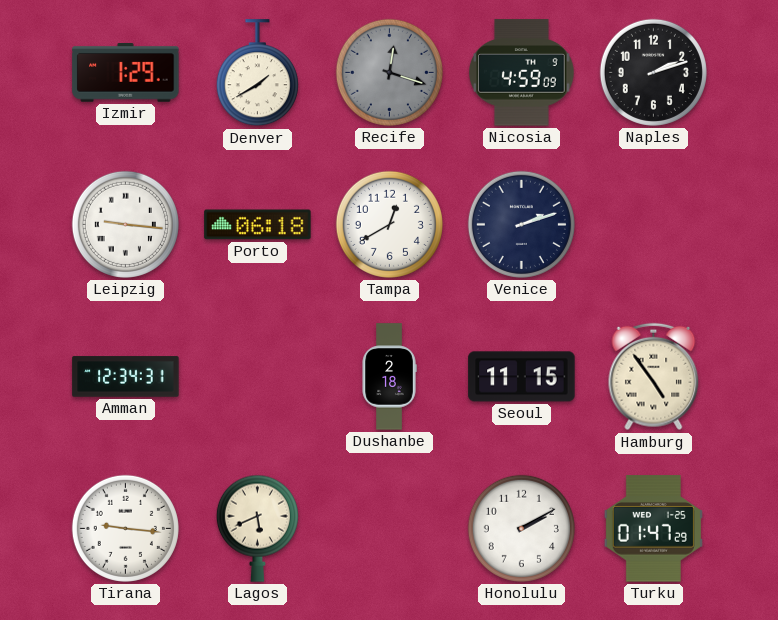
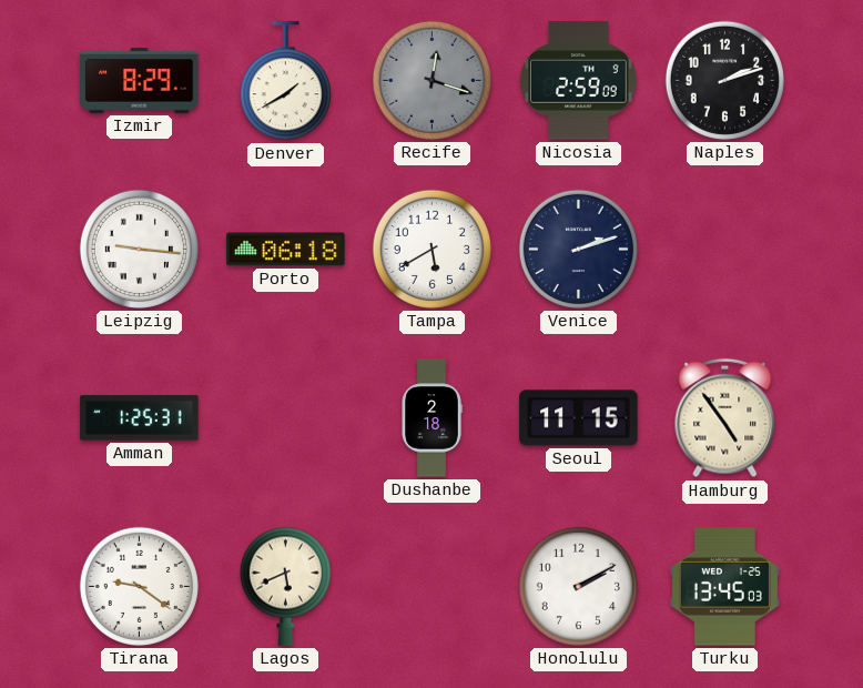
Izmir: 1:29 -> 8:29 (140, 81)
Nicosia: 4:59 -> 2:59 (579, 81)
Tampa: 12:40 -> 5:40 (431, 249)
Amman: 12:34 -> 1:25 (140, 418)
Tirana: 9:16 -> 9:21 (139, 586)
Turku: 01:47 -> 13:45 (724, 587)
